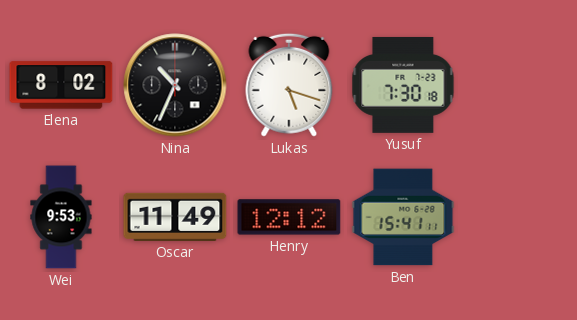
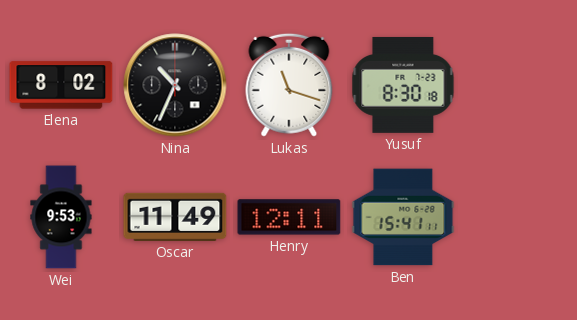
Lukas: 5:18 -> 11:18 (289, 85)
Yusuf: 7:30 -> 8:30 (403, 85)
Henry: 12:12 -> 12:11 (289, 217)
